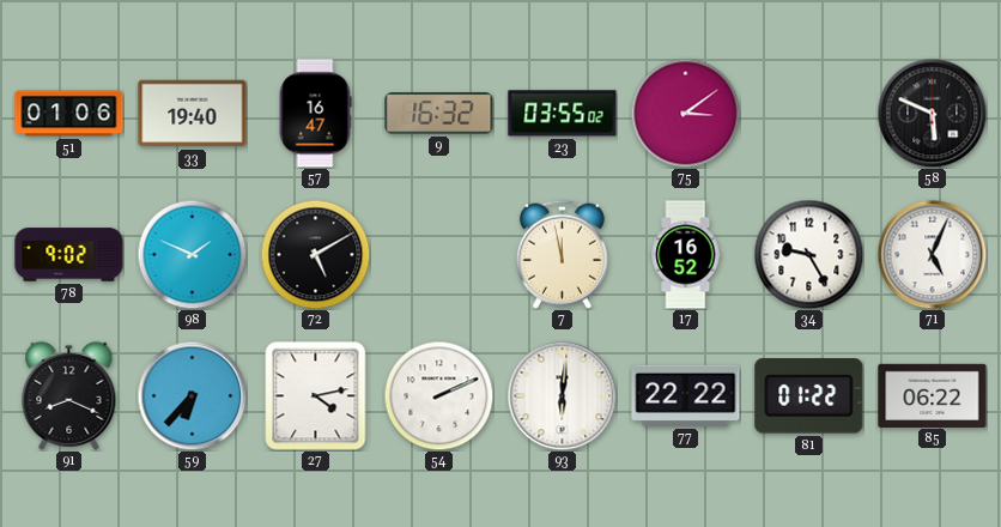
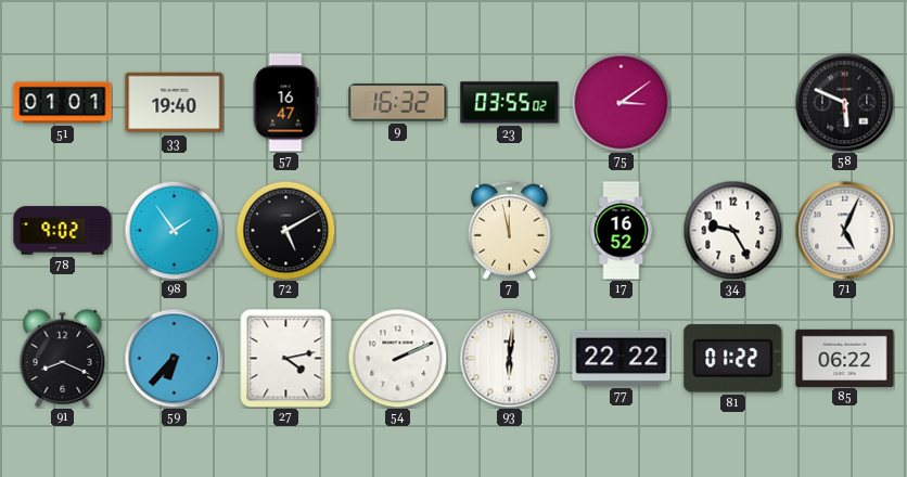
51: 01:06 -> 01:01 (63, 103)
98: 1:49 -> 1:54 (174, 230)
